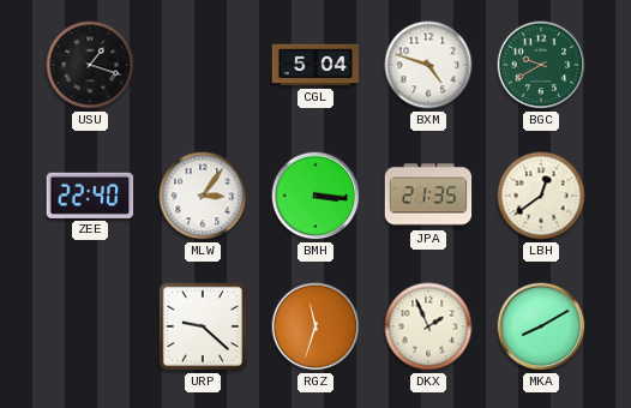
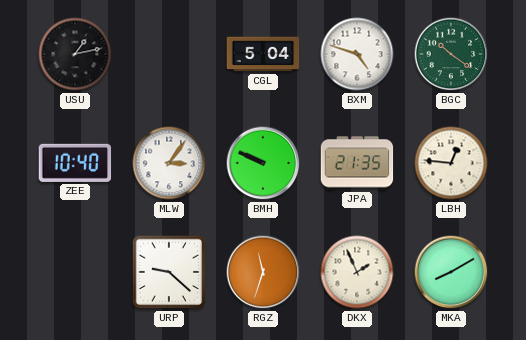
USU: 1:18 -> 1:13 (75, 54)
BGC: 9:40 -> 10:21 (451, 54)
ZEE: 22:40 -> 10:40 (75, 163)
BMH: 3:16 -> 9:49 (263, 163)
LBH: 12:39 -> 12:46 (451, 163)
